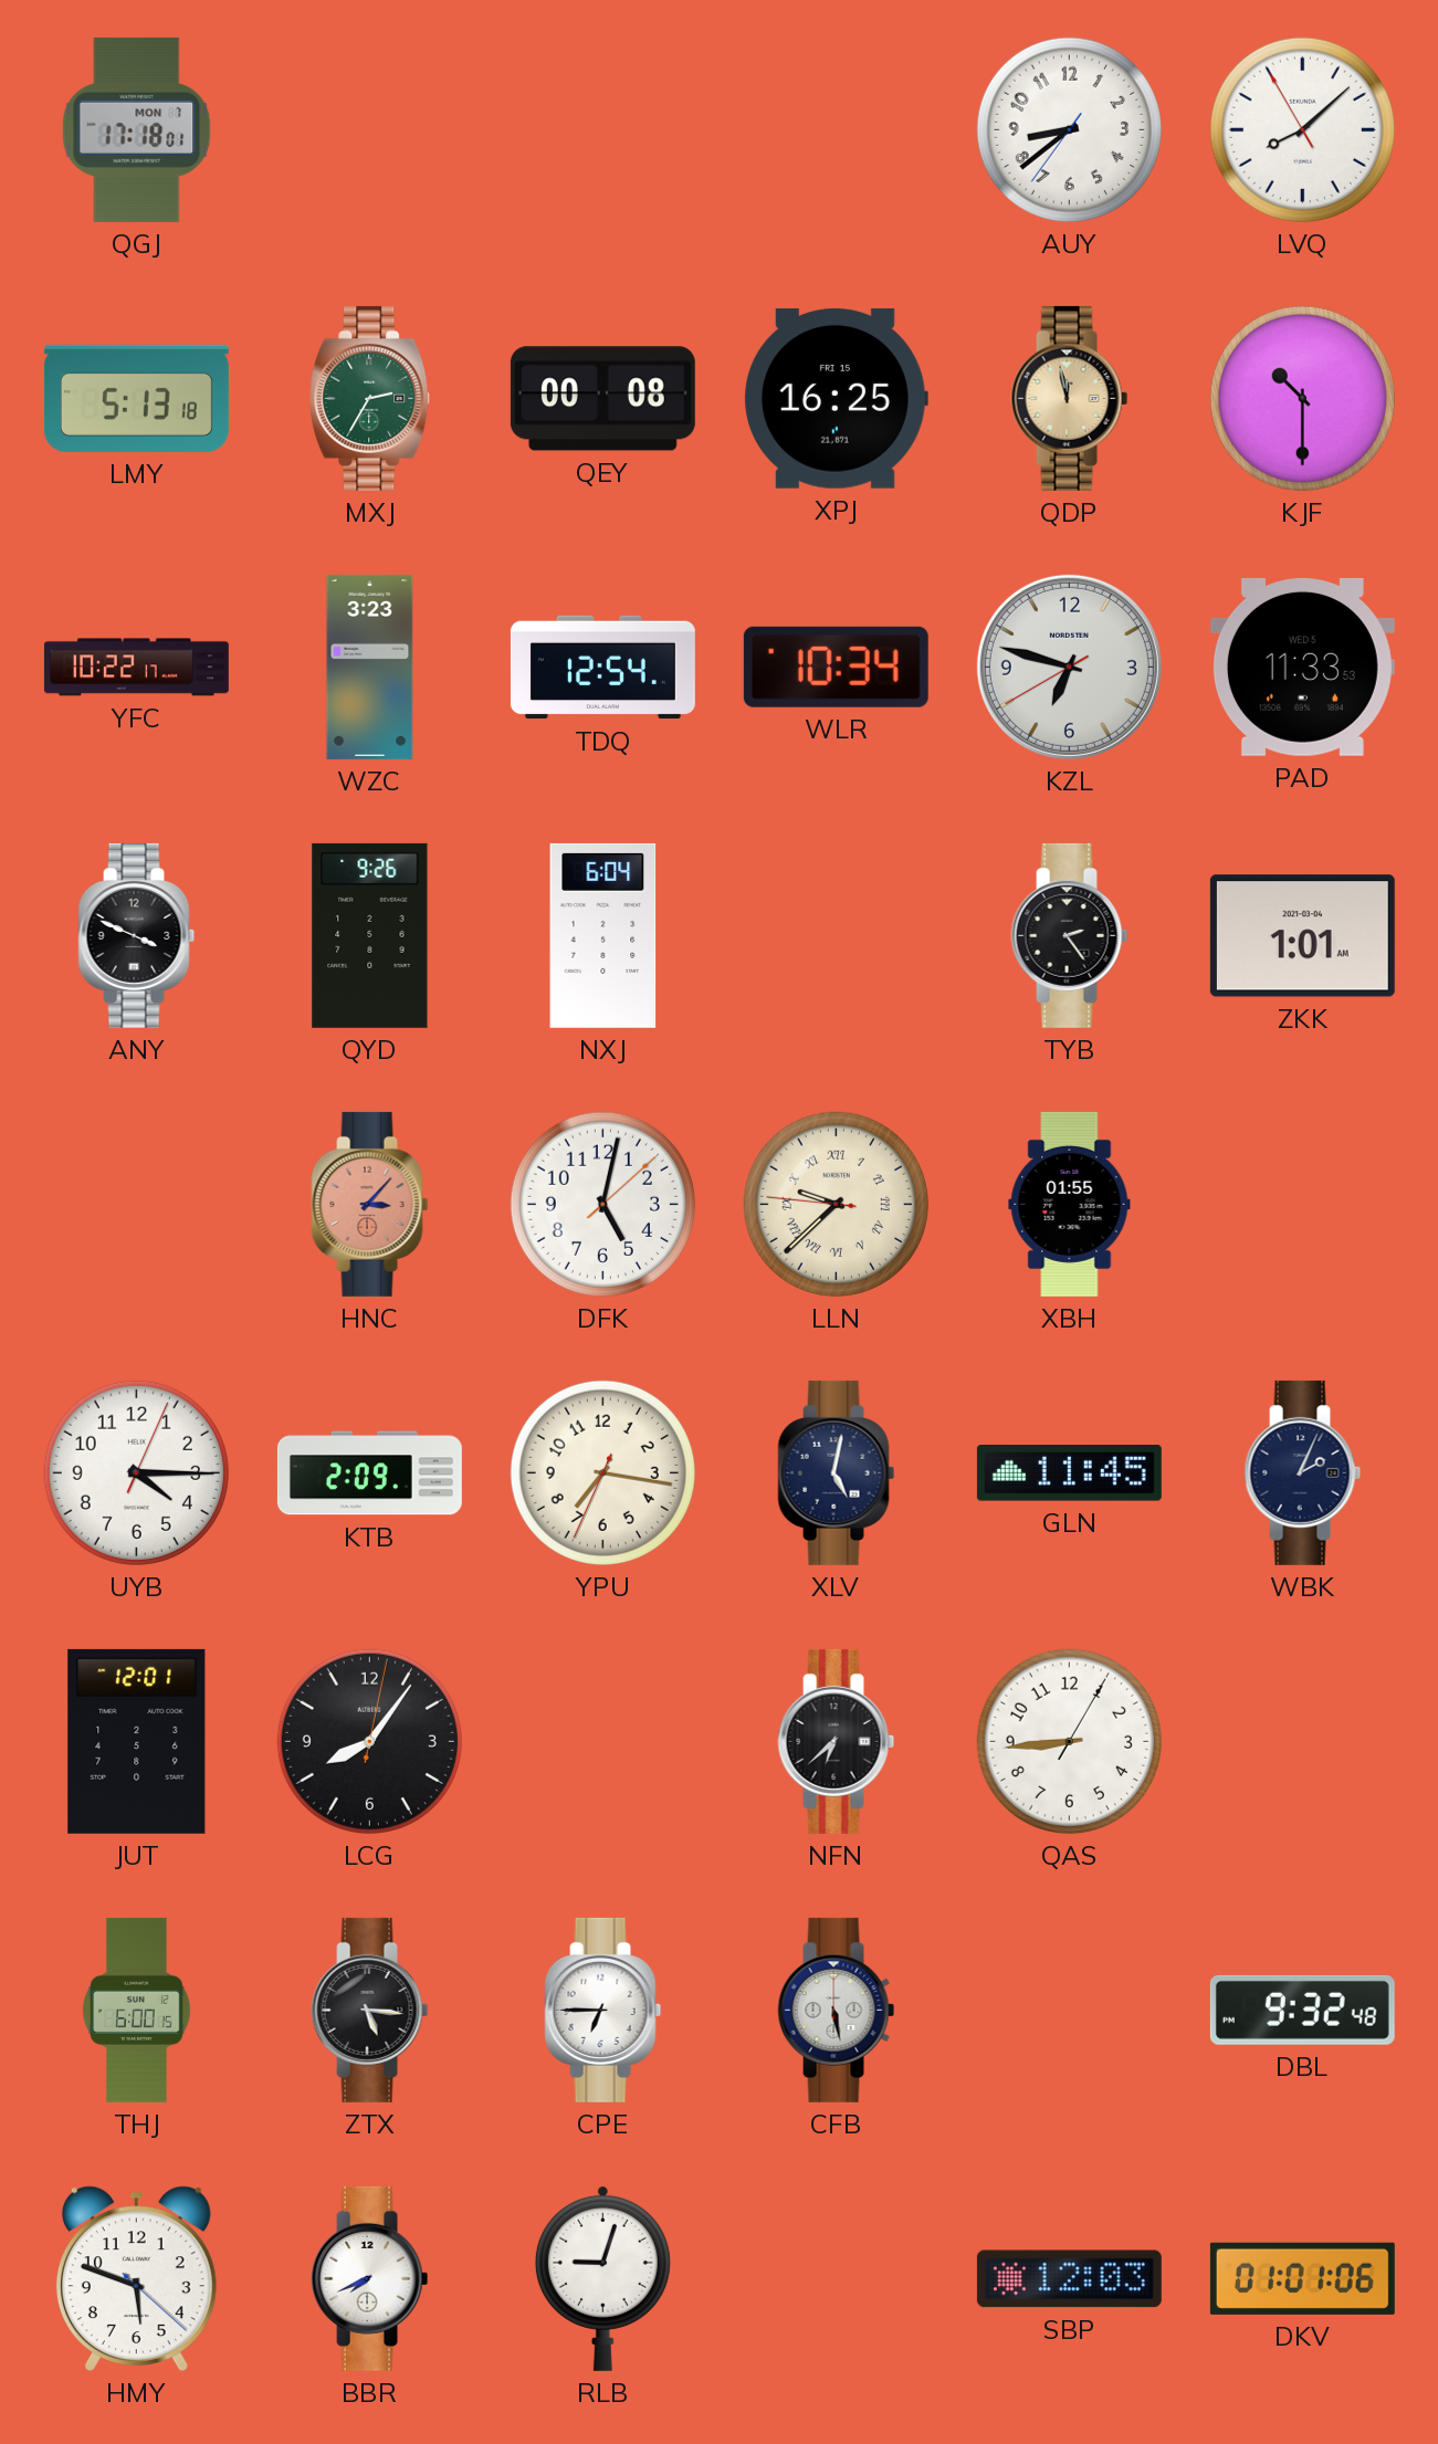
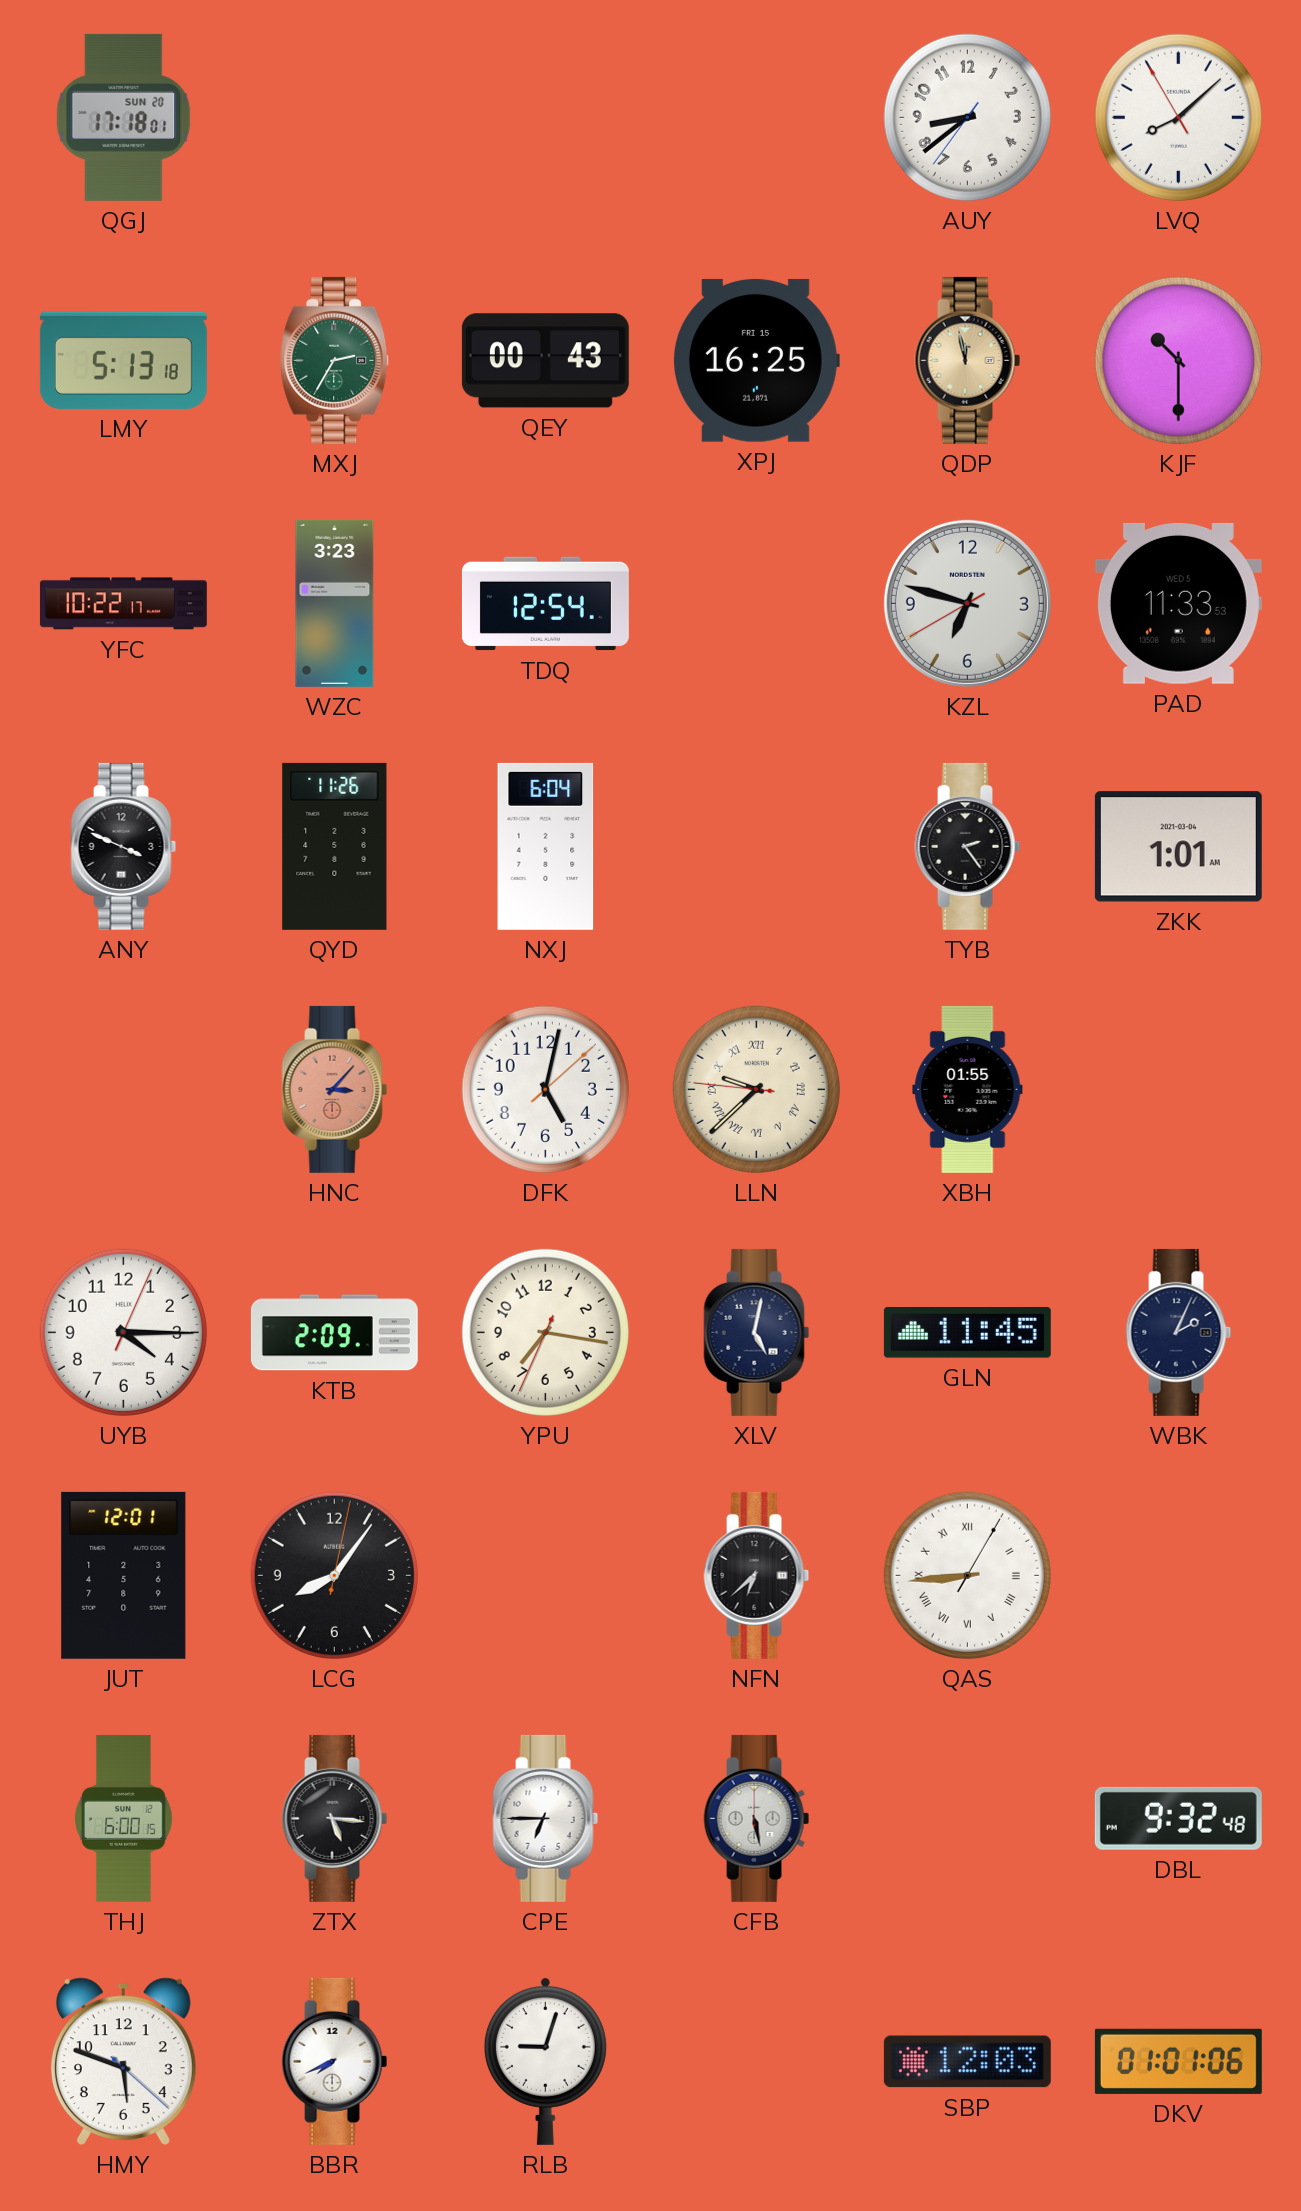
QGJ date: MON 7 -> SUN 20 (124, 117)
QEY: 00:08 -> 00:43 (545, 361)
WLR: 10:34 -> none (836, 667)
QYD: 9:26 -> 11:26 (335, 846)
QAS numerals: Arabic -> Roman (967, 1575)
